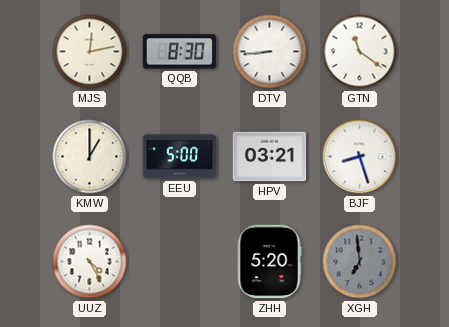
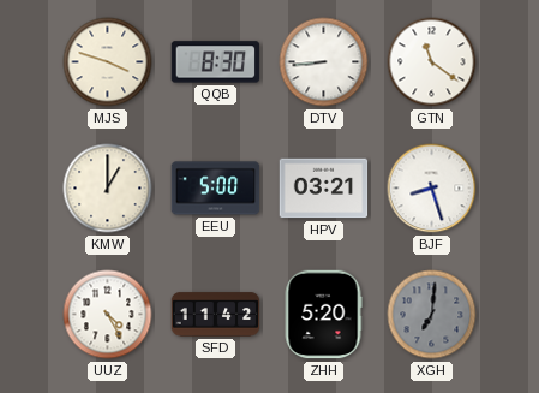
MJS: 12:13 -> 3:48 (108, 62)
SFD: none -> 11:42 (216, 315)
XGH: 6:59 -> 7:01 (432, 315)
